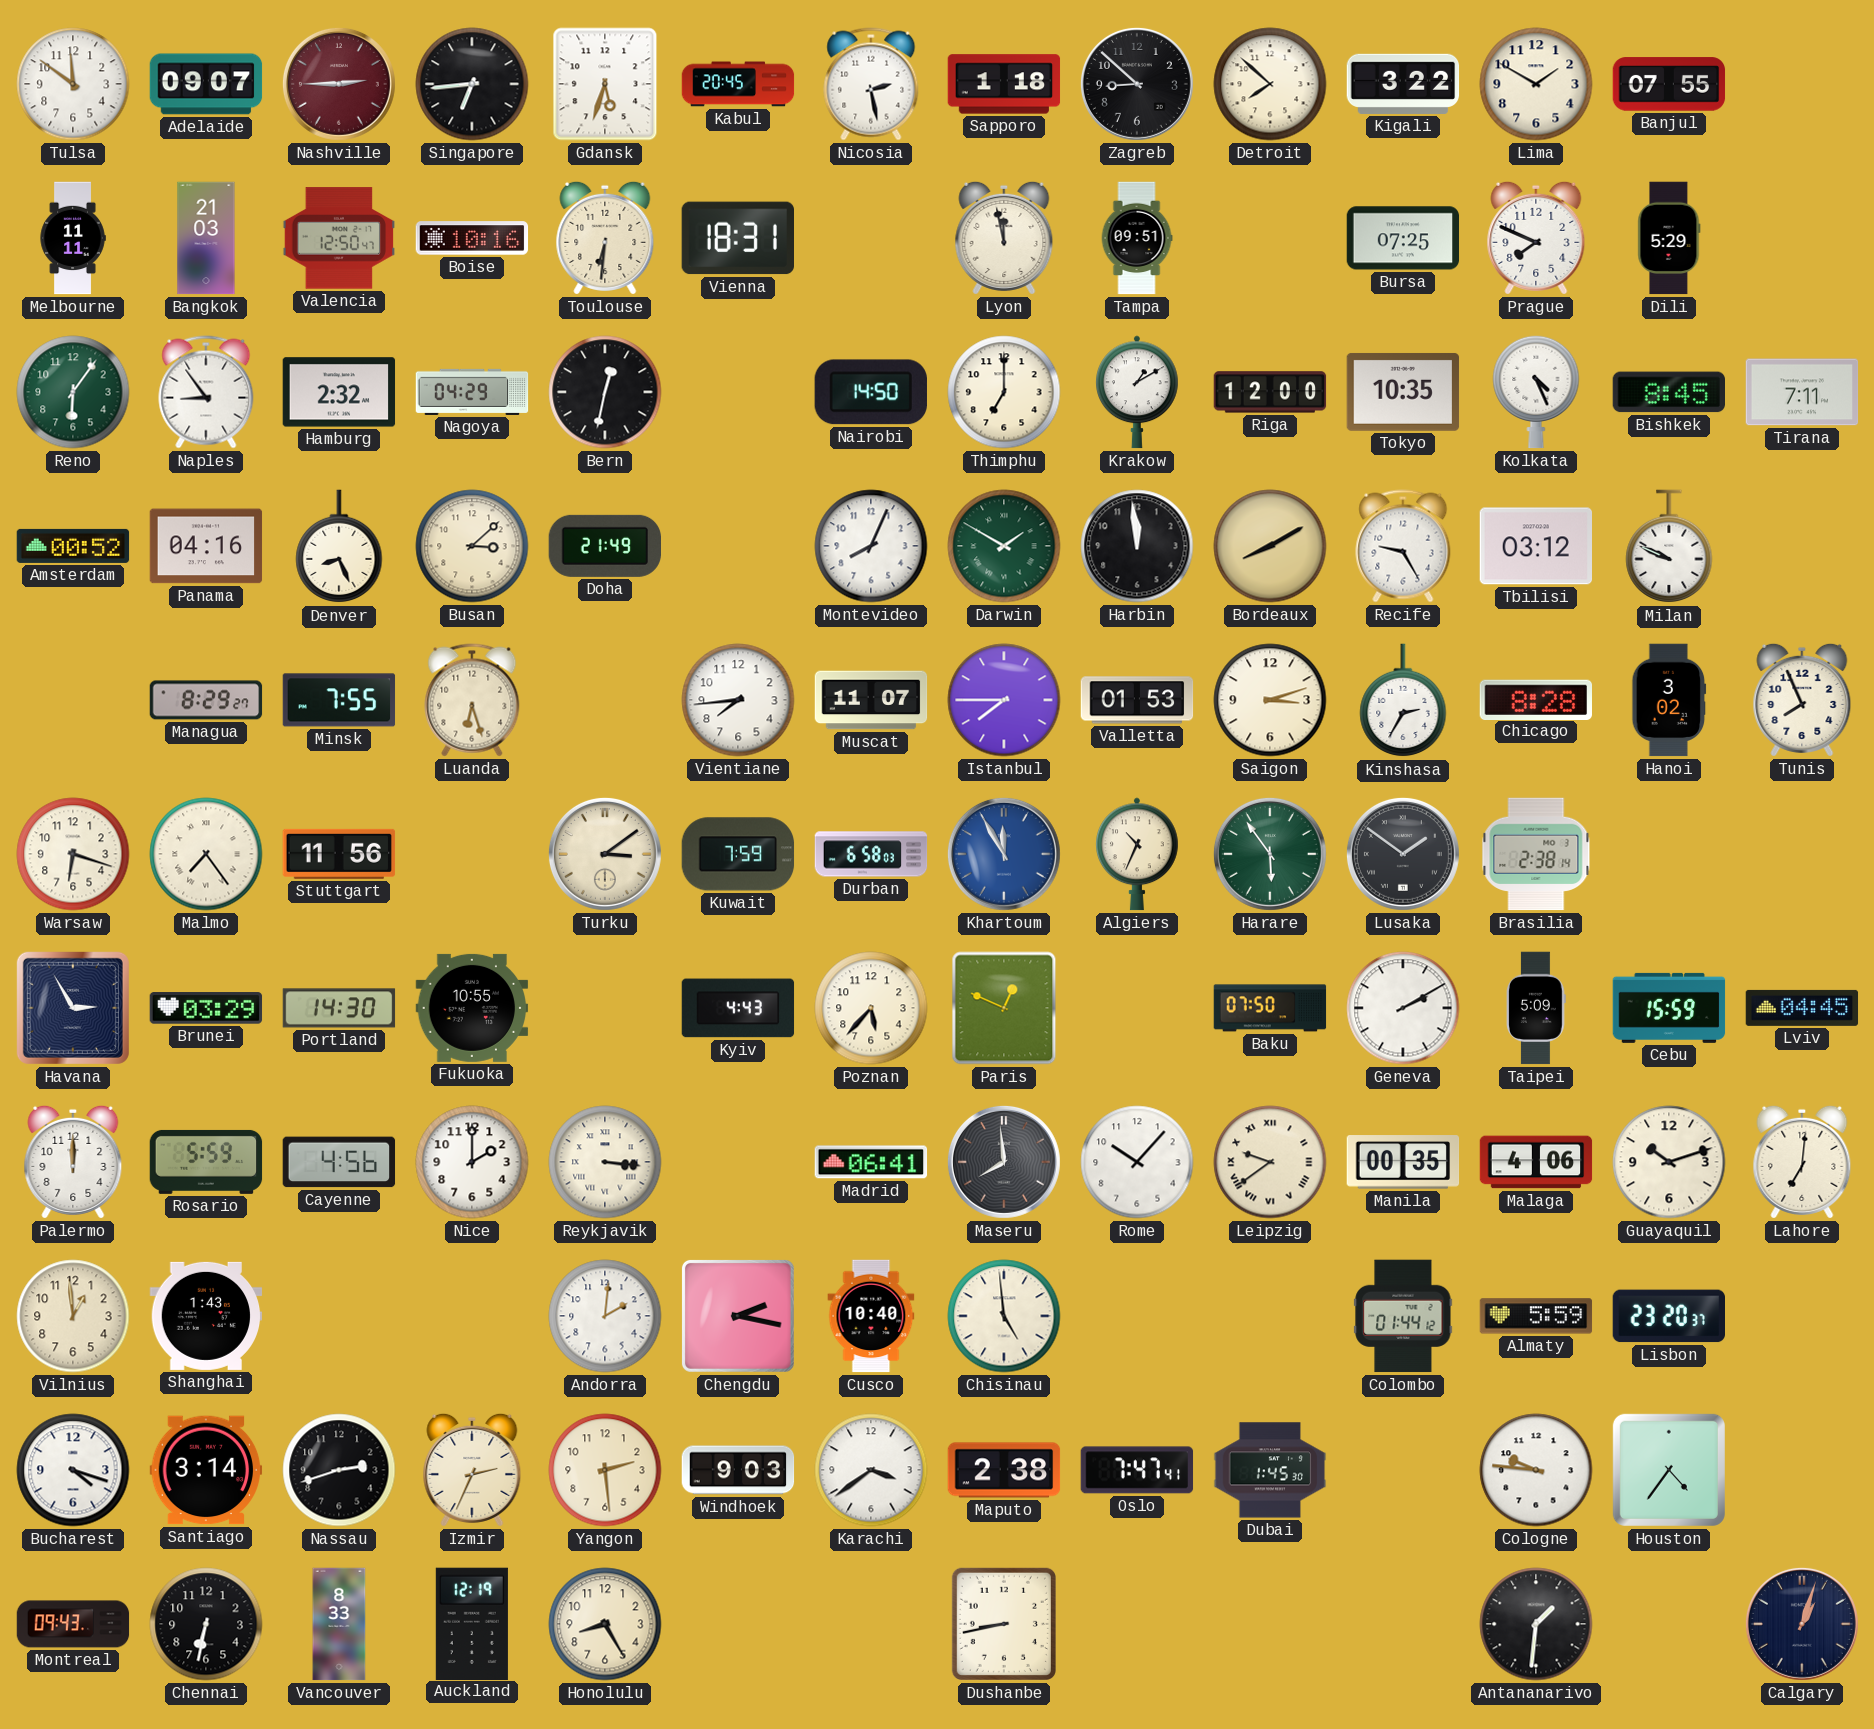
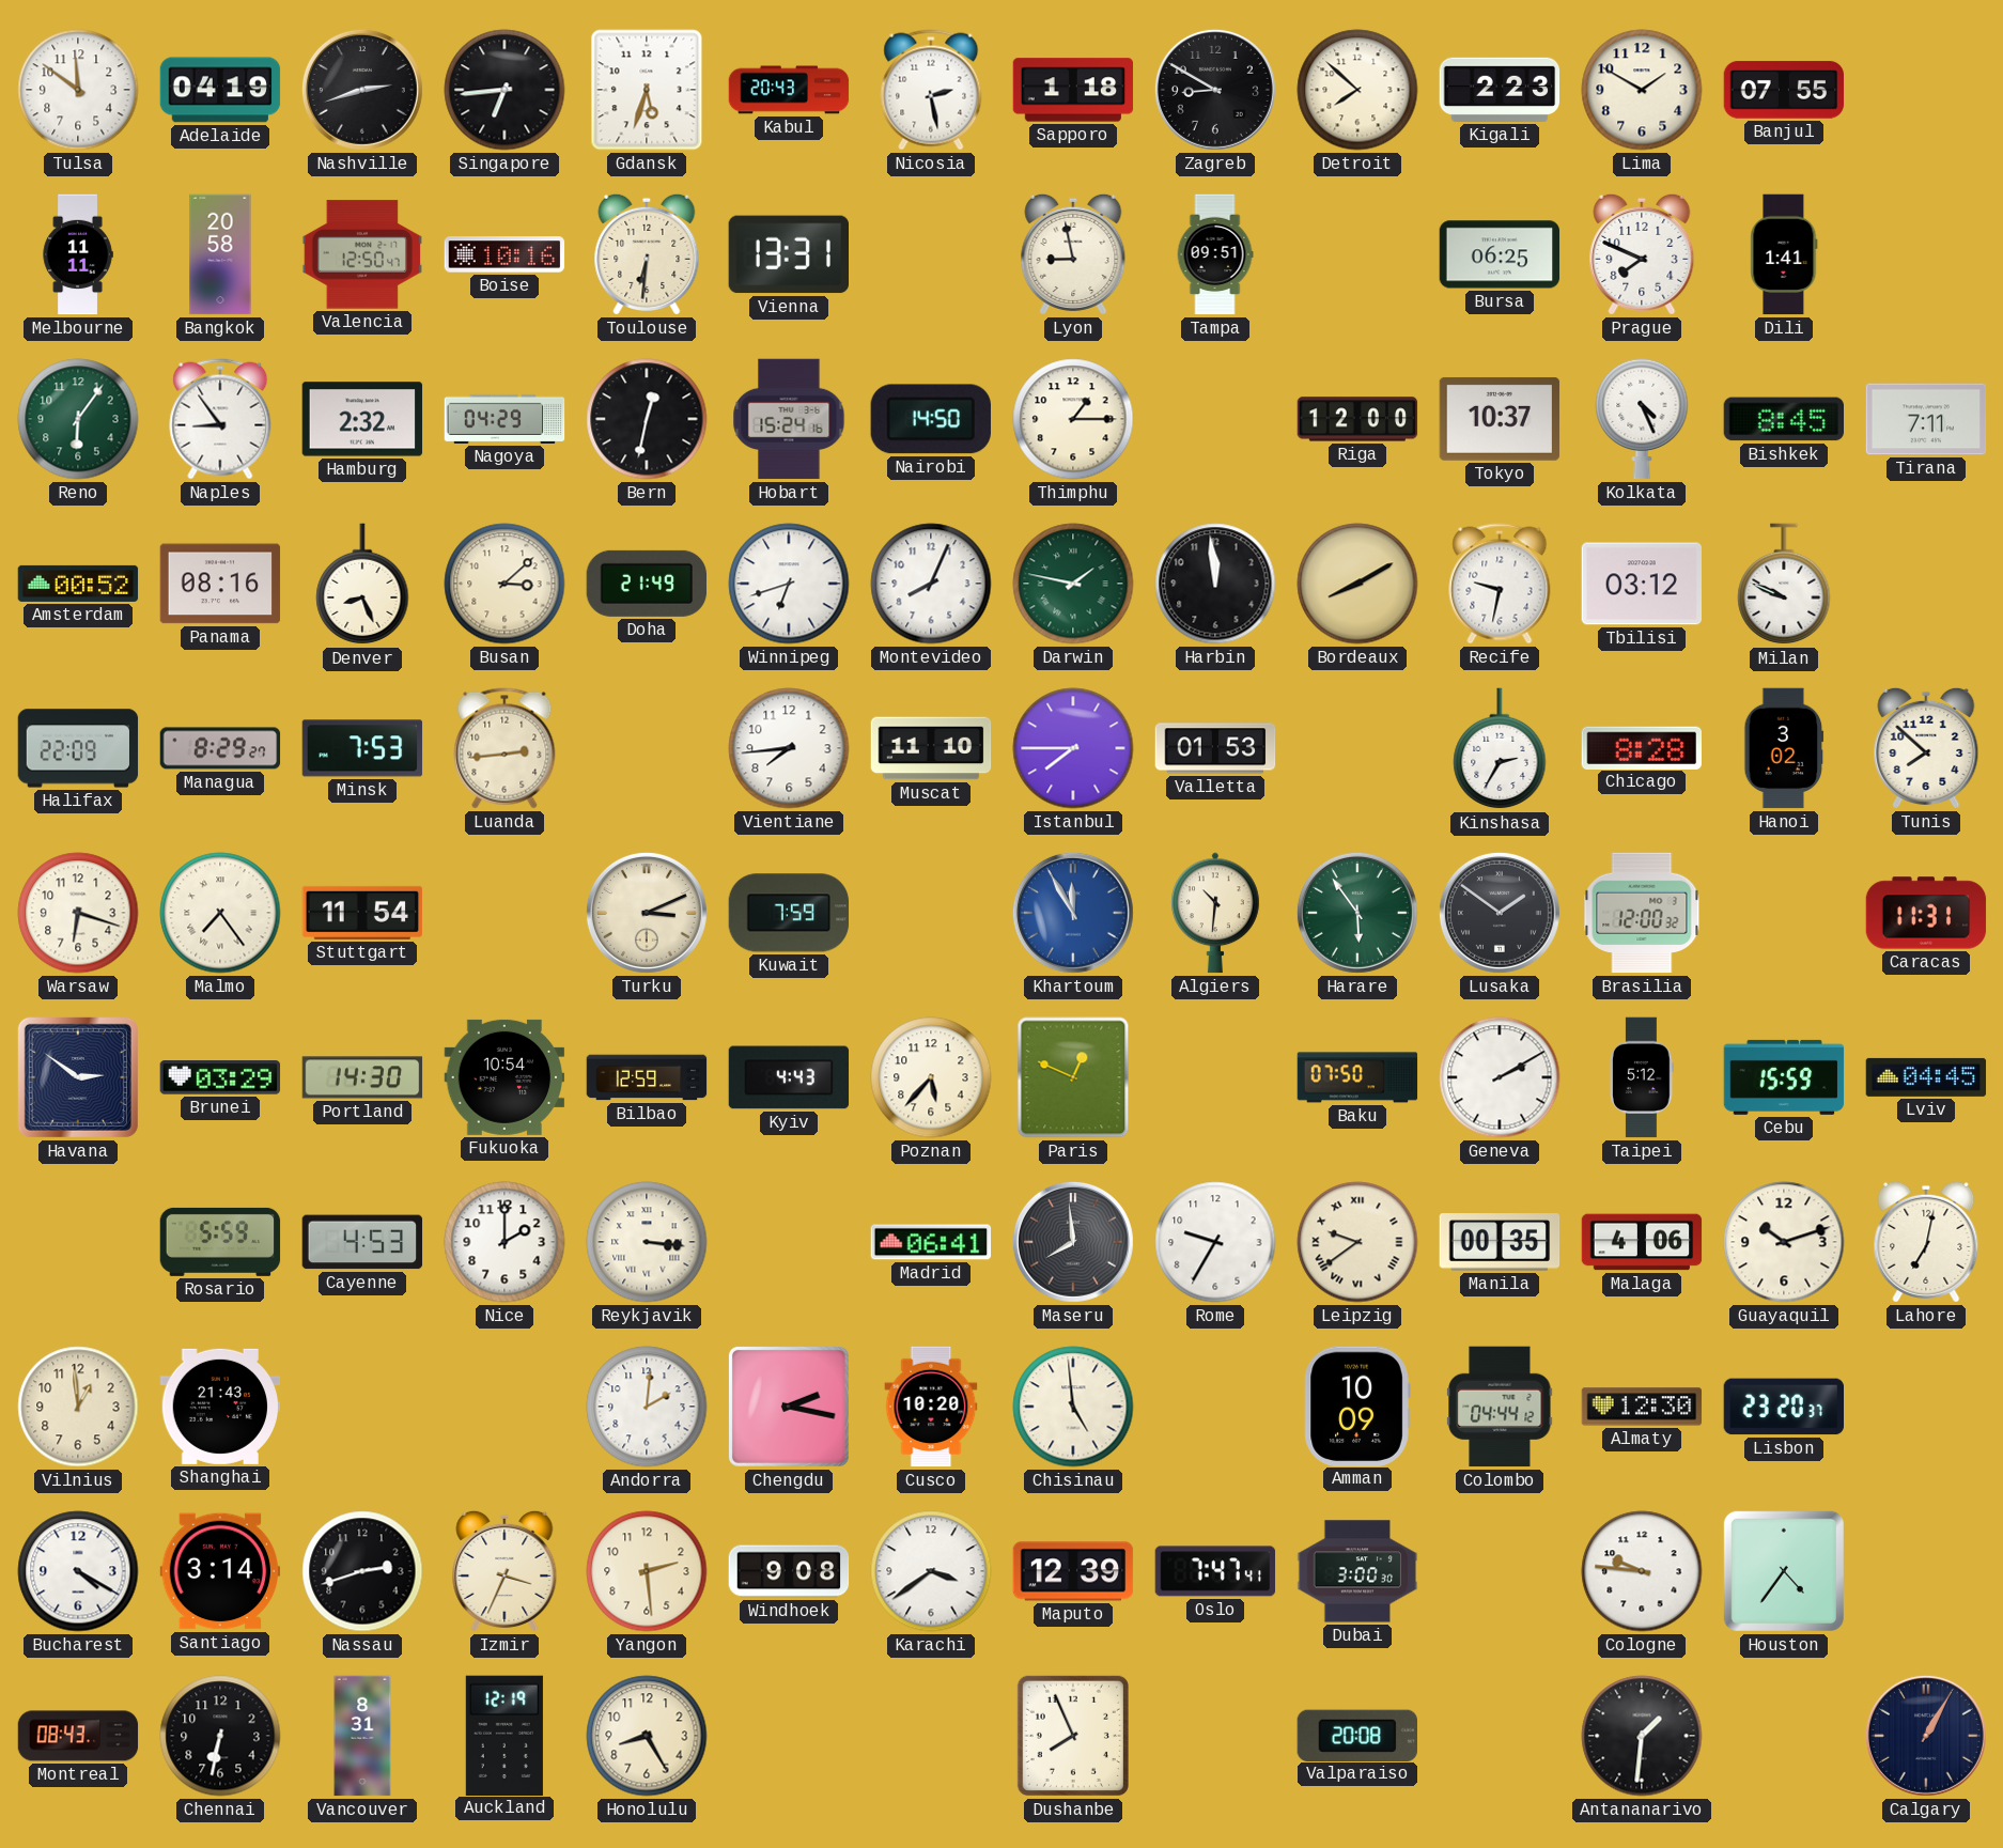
Adelaide: 09:07 -> 04:19 (220, 90)
Nashville: 2:45 -> 2:42 (362, 90)
Nashville dial: burgundy -> black (362, 90)
Kabul: 20:45 -> 20:43 (789, 90)
Zagreb: 8:52 -> 8:50 (1215, 90)
Kigali: 3:22 -> 2:23 (1500, 90)
Bangkok: 21:03 -> 20:58 (220, 254)
Vienna: 18:31 -> 13:31 (788, 254)
Lyon: 11:58 -> 8:58 (1073, 254)
Bursa: 07:25 -> 06:25 (1500, 254)
Dili: 5:29 -> 1:41 (1784, 254)
Hobart: none -> 15:24 (789, 419)
Thimphu: 7:00 -> 1:15 (1073, 419)
Krakow: 1:10 -> none (1137, 392)
Tokyo: 10:35 -> 10:37 (1500, 419)
Panama: 04:16 -> 08:16 (220, 584)
Winnipeg: none -> 6:42 (789, 584)
Darwin: 1:50 -> 1:47 (1073, 584)
Recife: 9:25 -> 9:32 (1500, 584)
Halifax: none -> 22:09 (78, 748)
Minsk: 7:55 -> 7:53 (362, 748)
Luanda: 6:27 -> 2:44 (504, 748)
Muscat: 11:07 -> 11:10 (931, 748)
Saigon: 3:12 -> none (1270, 700)
Tunis: 7:56 -> 7:52 (1926, 748)
Stuttgart: 11:56 -> 11:54 (362, 913)
Turku: 3:09 -> 3:11 (647, 913)
Durban: 6:58 -> none (871, 854)
Algiers: 10:34 -> 10:31 (1215, 913)
Brasilia: 2:38 -> 12:00 (1642, 913)
Caracas: none -> 11:31 (1926, 913)
Havana: 2:55 -> 2:51 (78, 1077)
Fukuoka: 10:55 -> 10:54 (504, 1077)
Bilbao: none -> 12:59 (647, 1077)
Taipei: 5:09 -> 5:12 (1643, 1077)
Palermo: 12:00 -> none (73, 1162)
Cayenne: 4:56 -> 4:53 (362, 1242)
Rome: 10:07 -> 9:35 (1215, 1242)
Lahore: 7:01 -> 7:02 (1926, 1242)
Shanghai: 1:43 -> 21:43 (220, 1407)
Cusco: 10:40 -> 10:20 (931, 1407)
Amman: none -> 10:09 (1357, 1406)
Colombo: 01:44 -> 04:44 (1500, 1407)
Almaty: 5:59 -> 12:30 (1642, 1407)
Bucharest: 4:18 -> 4:20 (78, 1571)
Izmir: 2:34 -> 3:34 (504, 1571)
Windhoek: 9:03 -> 9:08 (789, 1571)
Maputo: 2:38 -> 12:39 (1073, 1571)
Dubai: 1:45 -> 3:00 (1357, 1571)
Montreal: 09:43 -> 08:43 (78, 1736)
Vancouver: 8:33 -> 8:31 (362, 1736)
Dushanbe: 8:43 -> 7:56 (1073, 1736)
Valparaiso: none -> 20:08 (1357, 1735)
Calgary: 1:03 -> 1:05 (1926, 1736)
